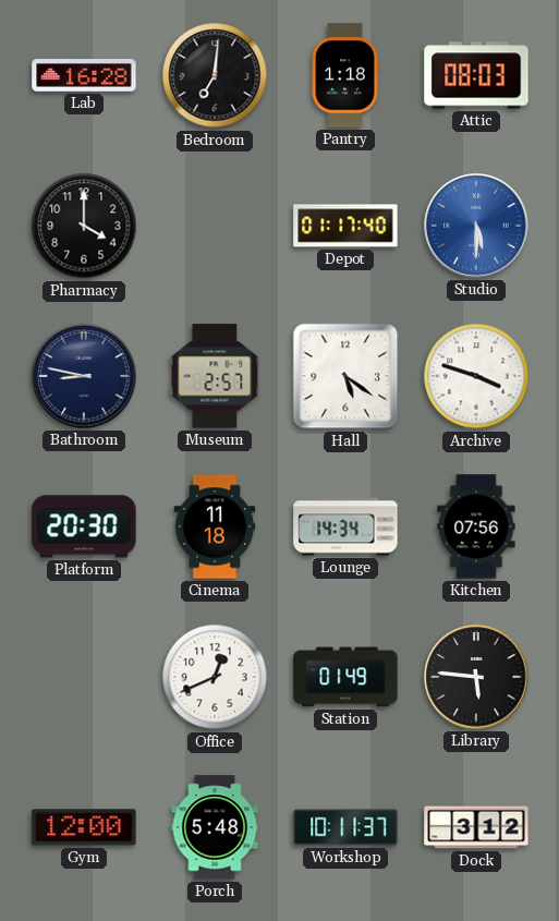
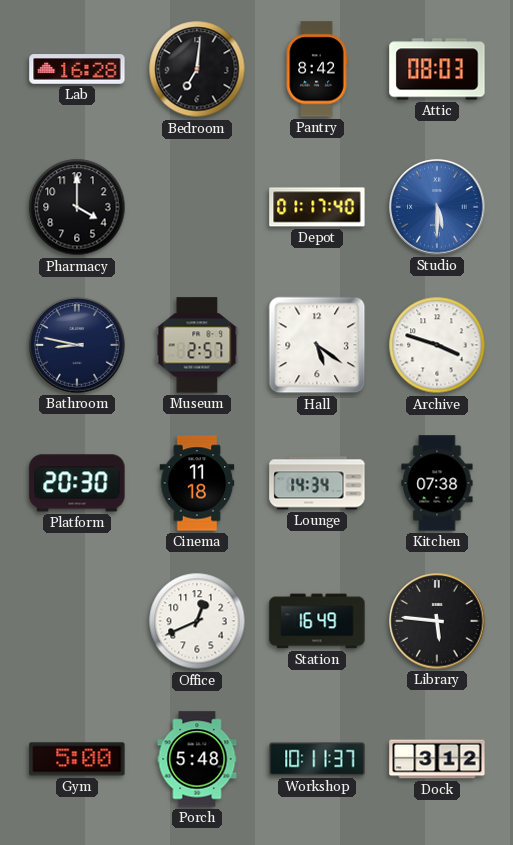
Pantry: 1:18 -> 8:42 (317, 69)
Kitchen: 07:56 -> 07:38 (437, 483)
Station: 01:49 -> 16:49 (317, 621)
Gym: 12:00 -> 5:00 (77, 759)
